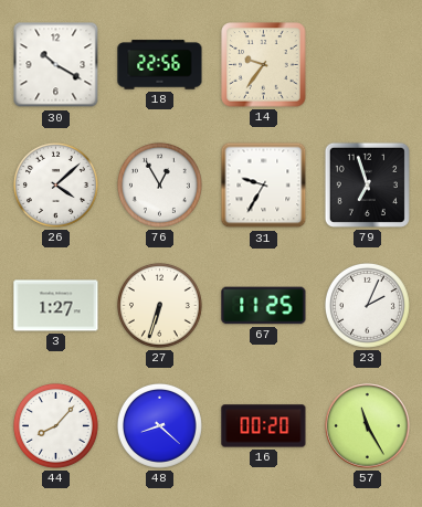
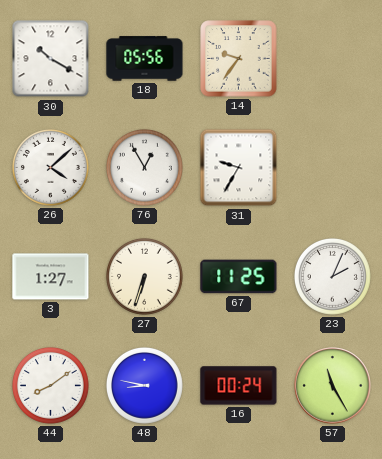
18: 22:56 -> 05:56 (145, 59)
79: 6:57 -> none (367, 184)
44: 8:07 -> 8:09 (50, 385)
48: 8:22 -> 8:47 (144, 385)
16: 00:20 -> 00:24 (239, 386)
